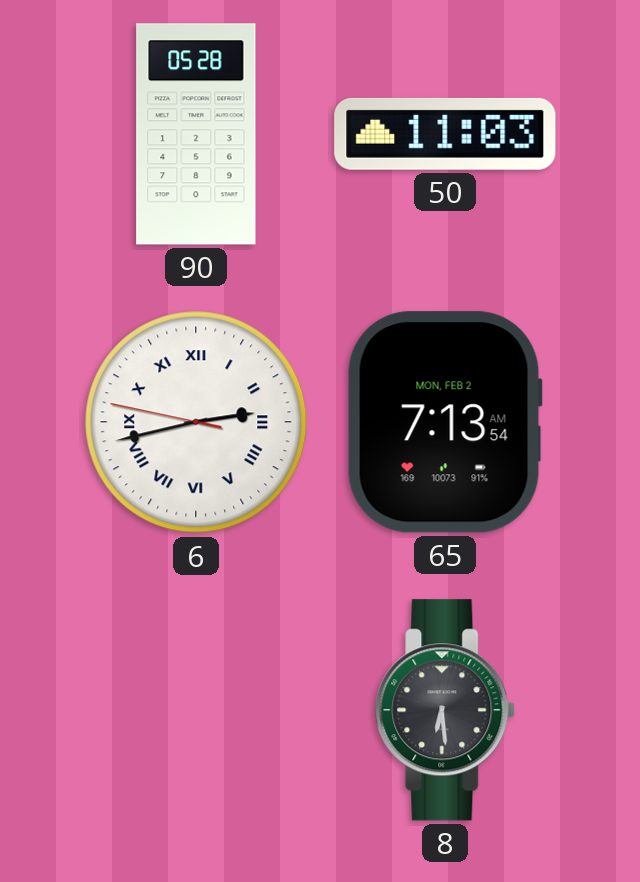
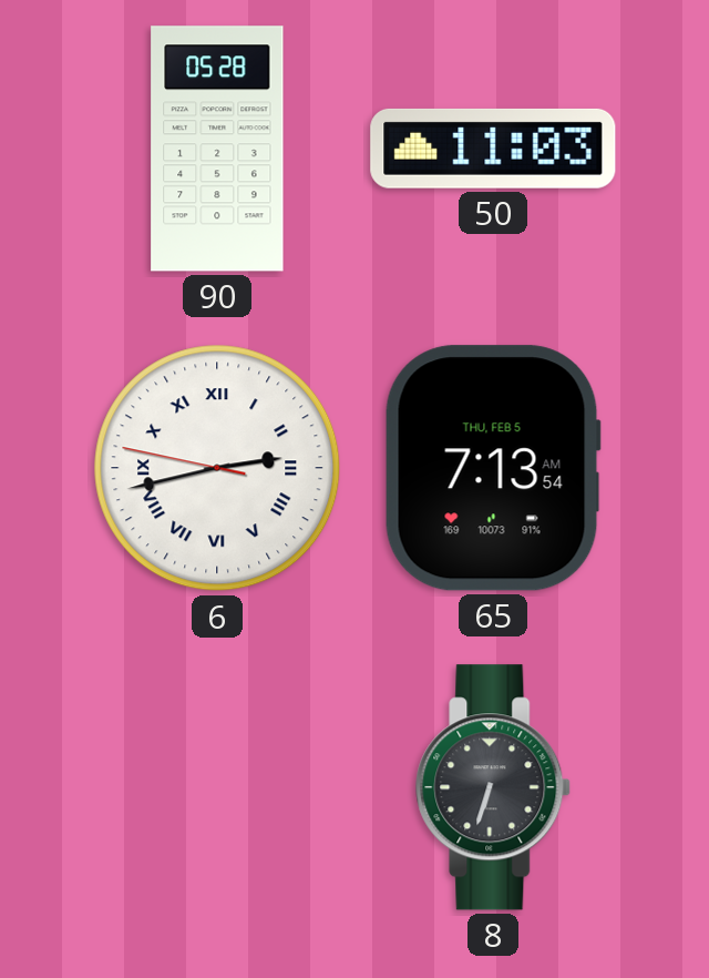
65 date: MON, FEB 2 -> THU, FEB 5 (493, 468)
8: 6:29 -> 6:33 (494, 787)
